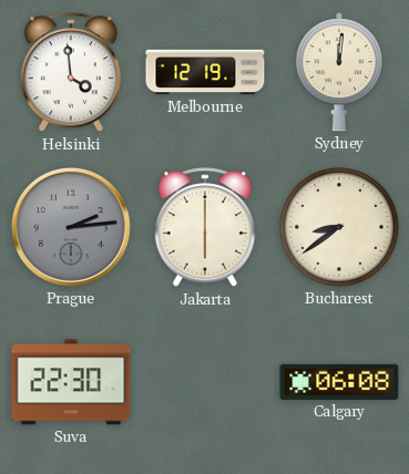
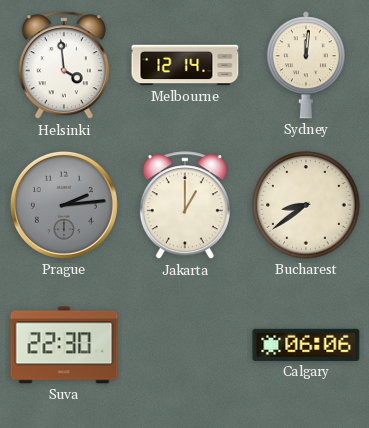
Melbourne: 12:19 -> 12:14 (185, 65)
Jakarta: 6:00 -> 1:00 (185, 206)
Calgary: 06:08 -> 06:06 (306, 345)
